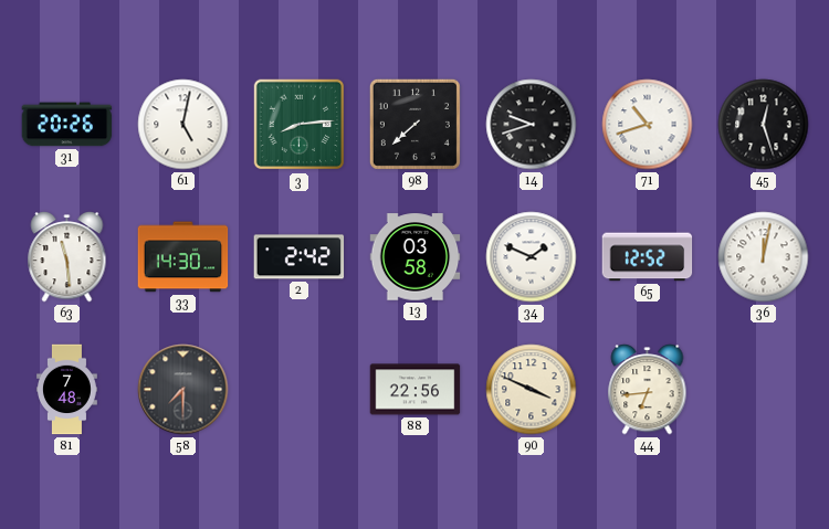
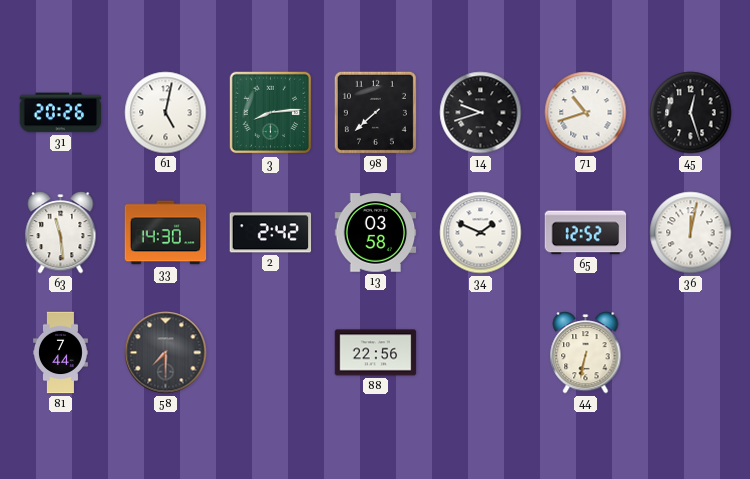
81: 7:48 -> 7:44 (61, 353)
90: 3:49 -> none (532, 390)
44: 6:44 -> 6:32 (586, 353)
